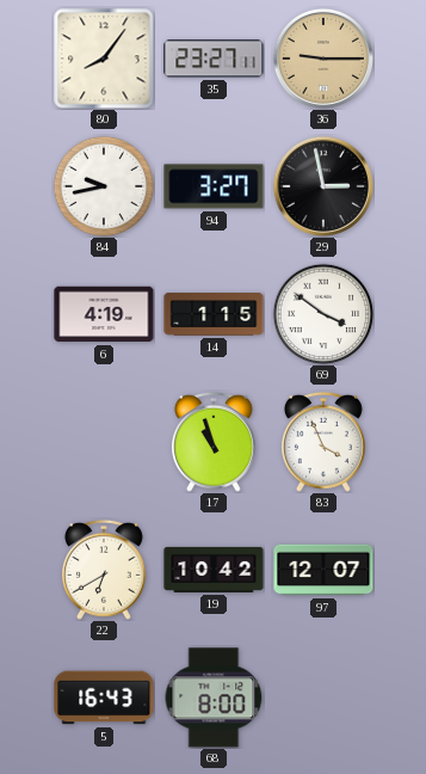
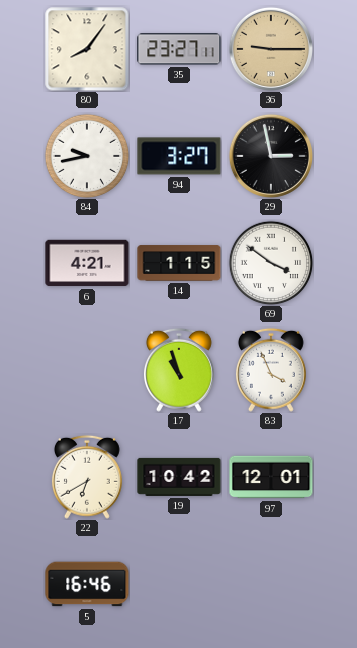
6: 4:19 -> 4:21 (87, 263)
97: 12:07 -> 12:01 (271, 477)
5: 16:43 -> 16:46 (87, 584)
68: 8:00 -> none (214, 698)
